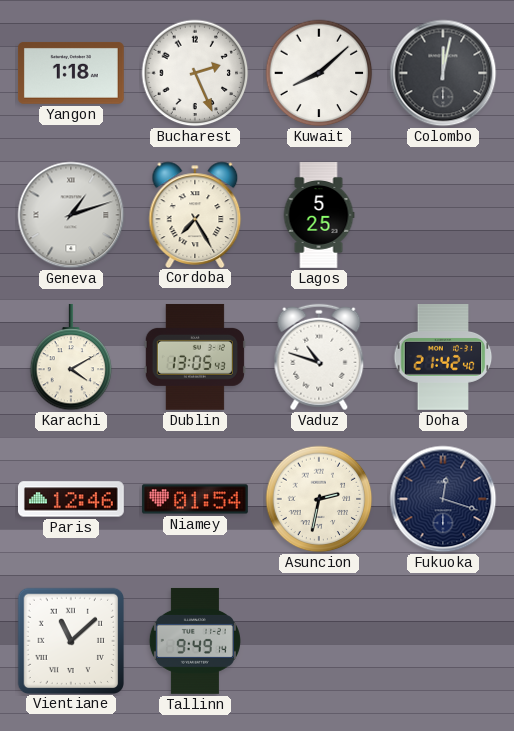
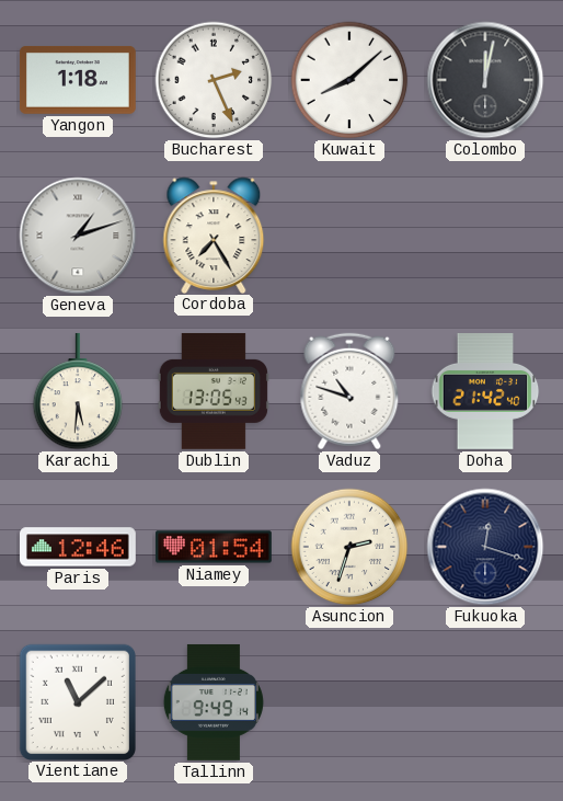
Lagos: 5:25 -> none (319, 216)
Karachi: 4:10 -> 5:31 (78, 391)
Asuncion: 2:32 -> 2:33 (349, 547)
